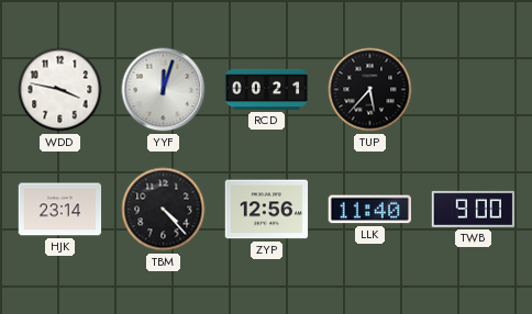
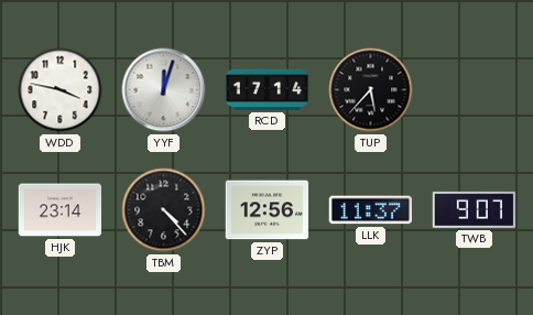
RCD: 00:21 -> 17:14 (268, 89)
LLK: 11:40 -> 11:37 (371, 210)
TWB: 9:00 -> 9:07 (475, 209)
